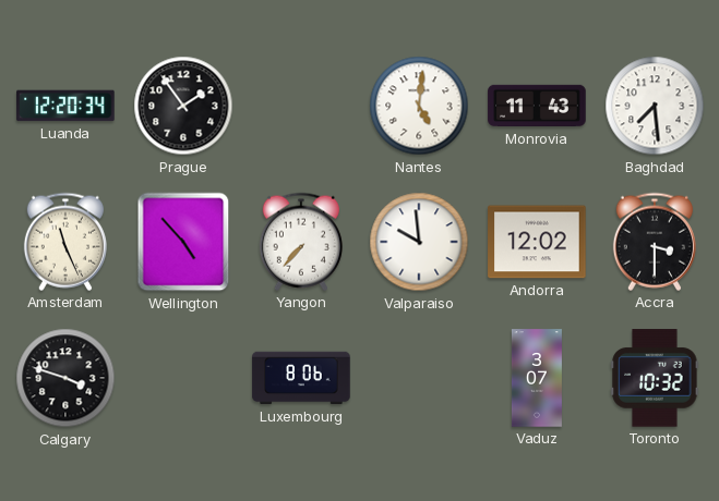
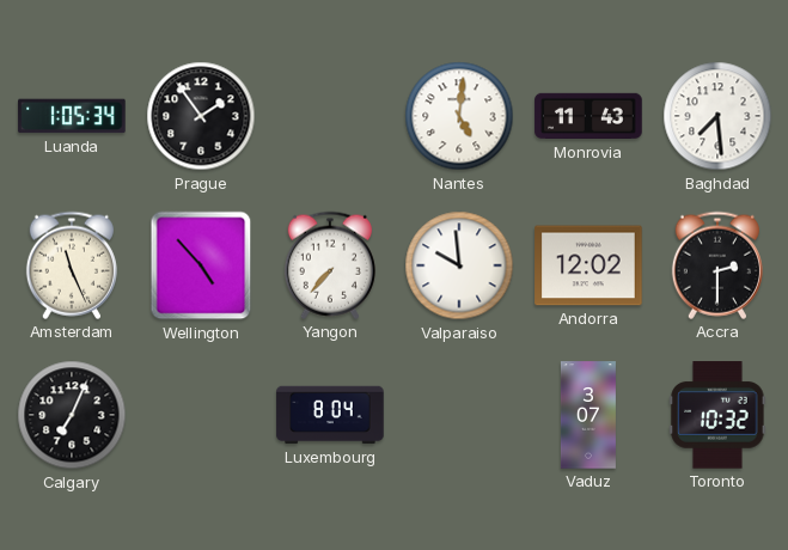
Luanda: 12:20 -> 1:05 (72, 116)
Accra: 3:30 -> 2:30 (717, 265)
Calgary: 3:48 -> 7:04 (72, 415)
Luxembourg: 8:06 -> 8:04 (330, 415)
